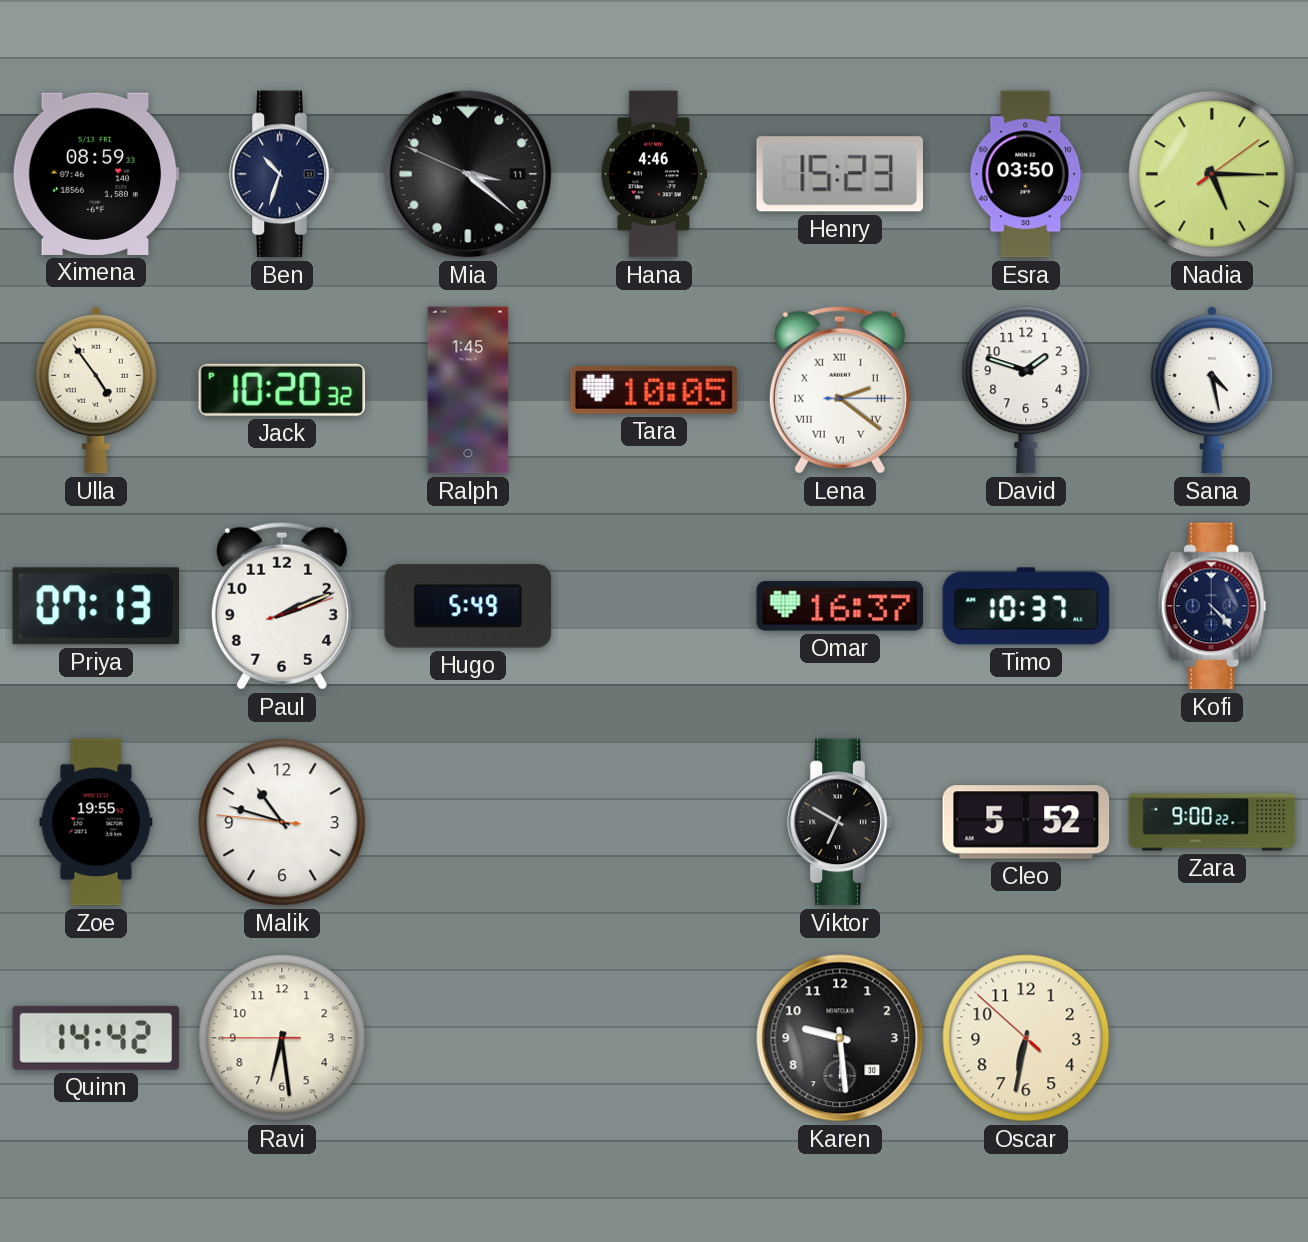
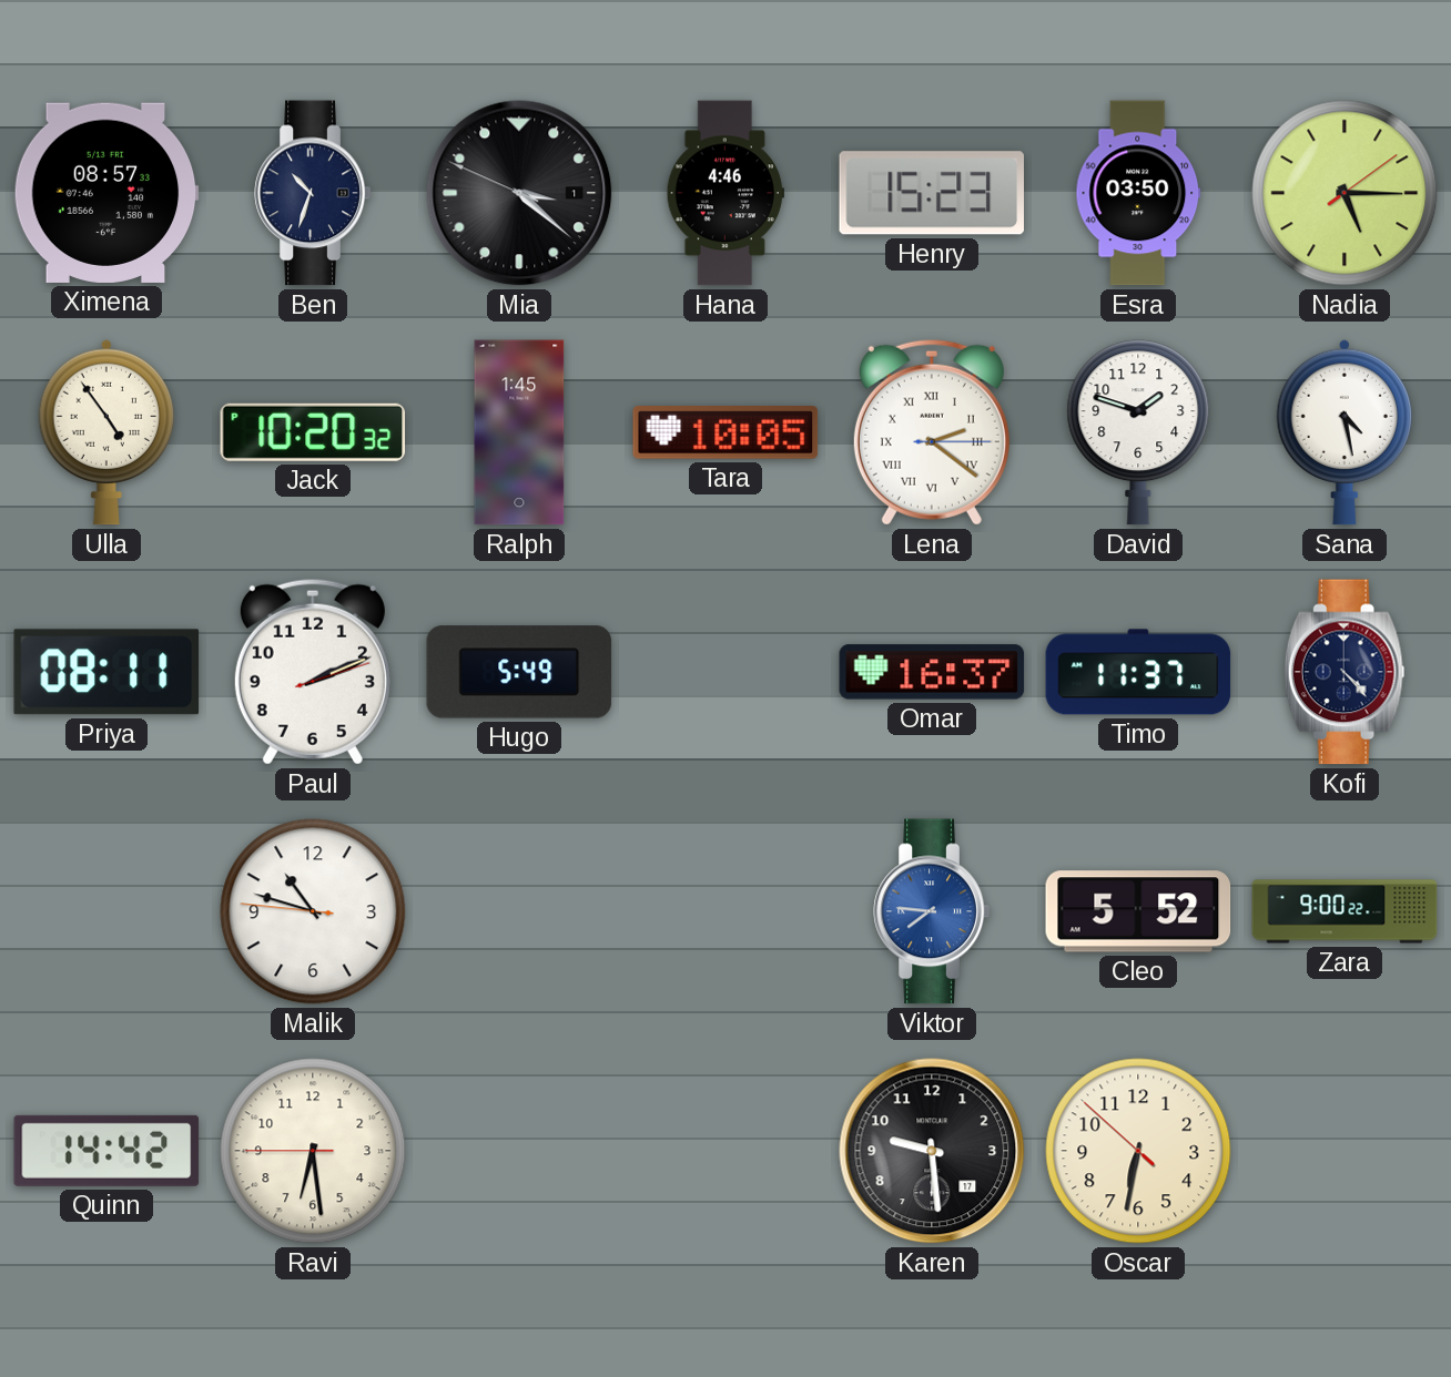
Ximena: 08:59 -> 08:57 (106, 193)
Mia date: 11 -> 1 (519, 193)
Priya: 07:13 -> 08:11 (106, 672)
Timo: 10:37 -> 11:37 (1138, 672)
Zoe: 19:55 -> none (96, 822)
Viktor: 6:50 -> 7:46 (932, 911)
Viktor dial: black -> blue (932, 911)
Karen date: 30 -> 17 (932, 1151)
